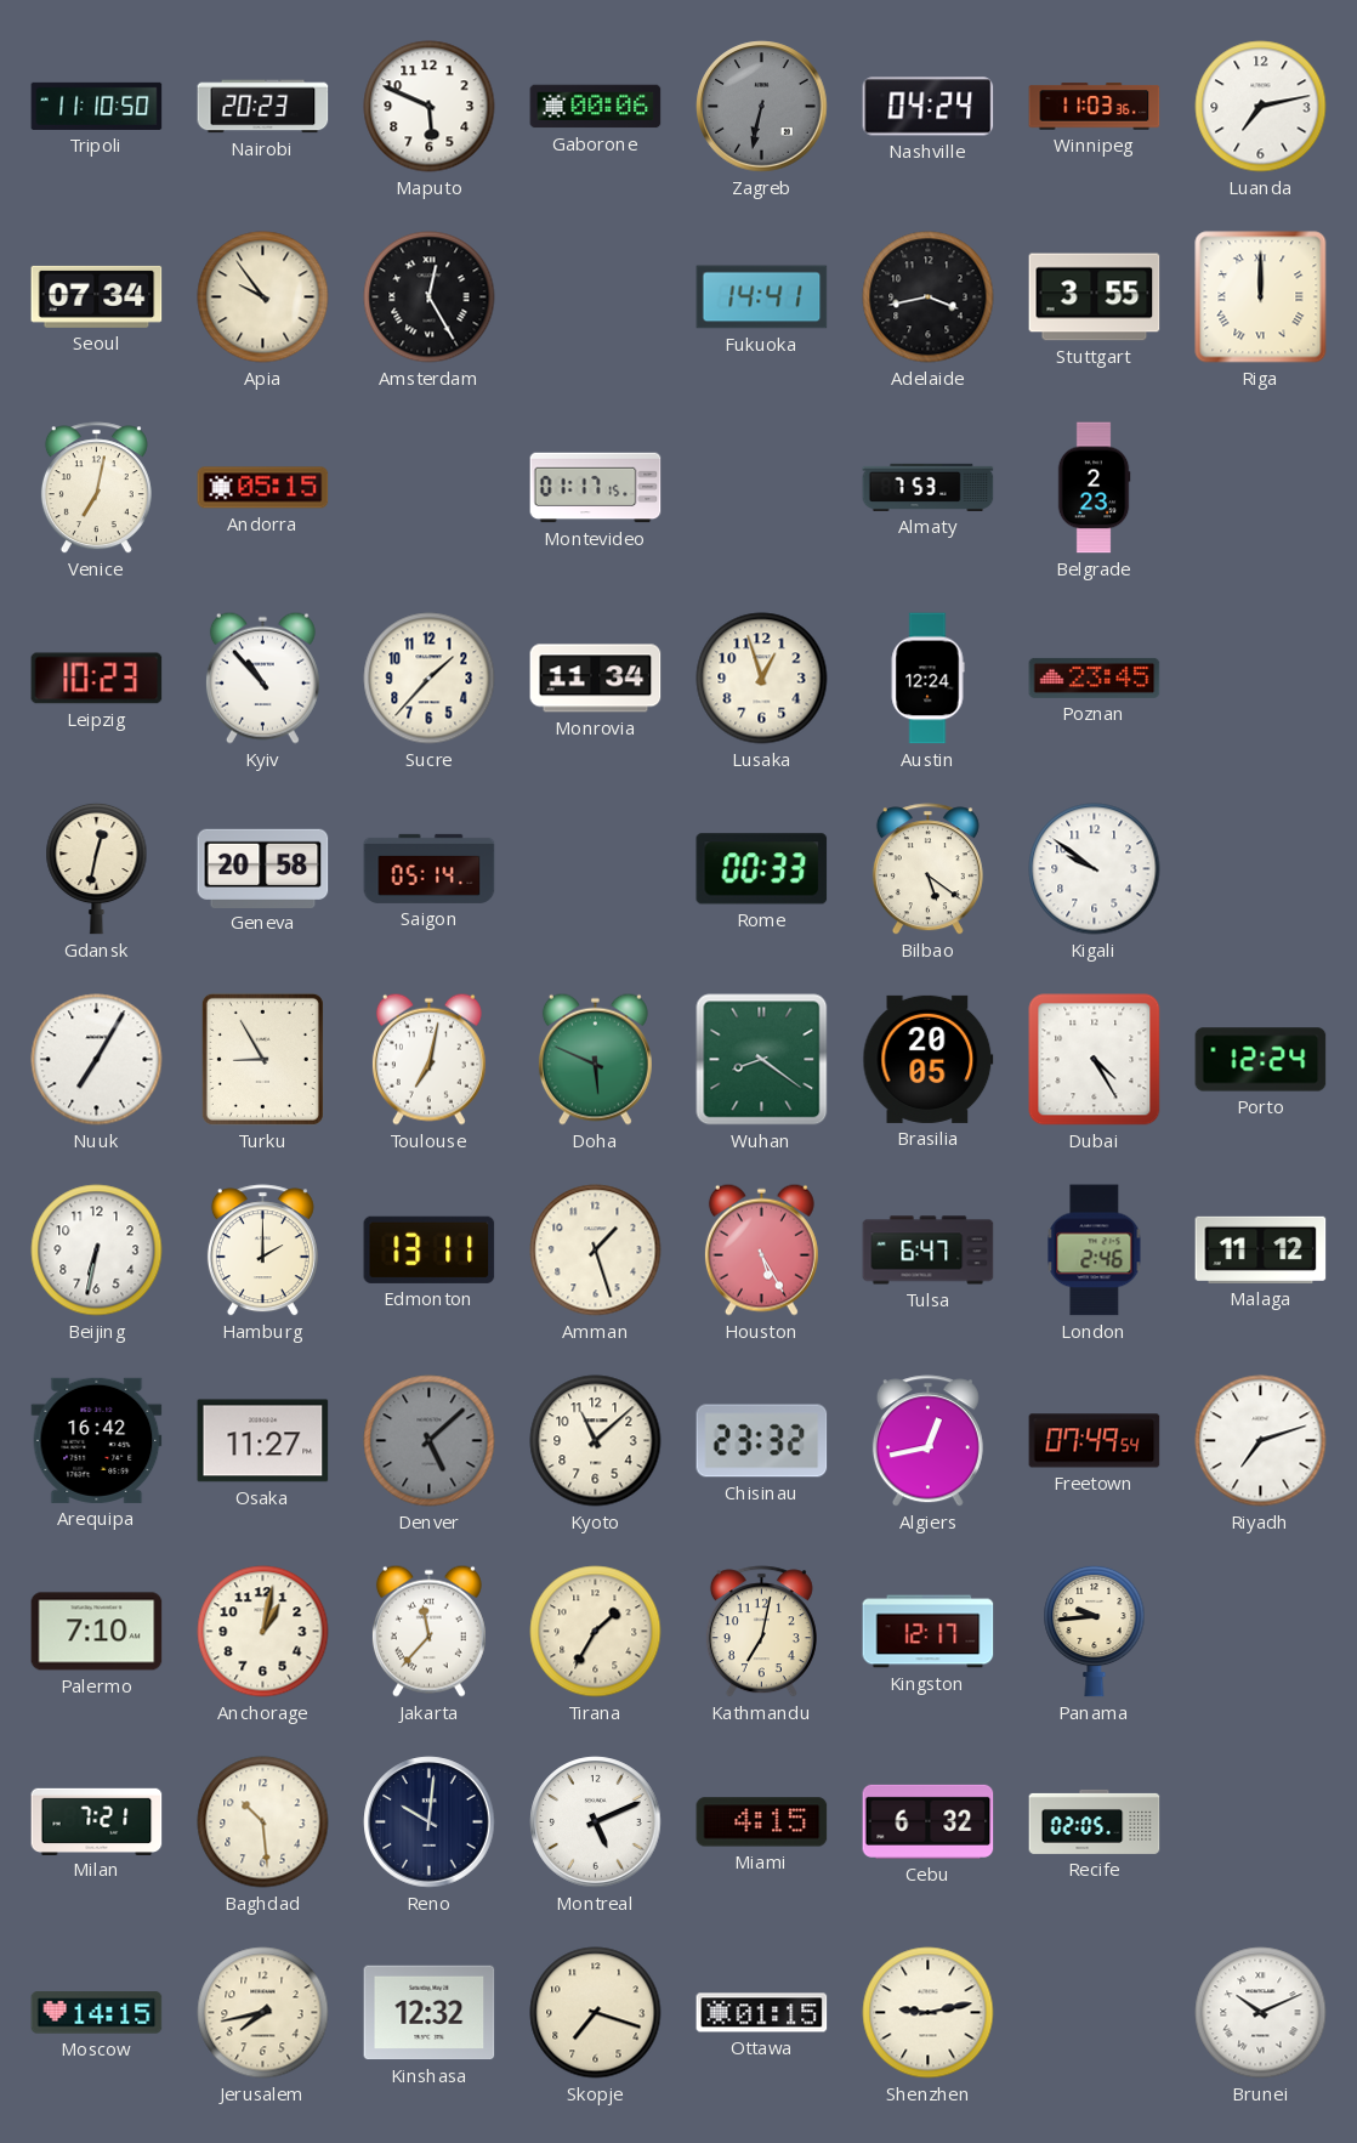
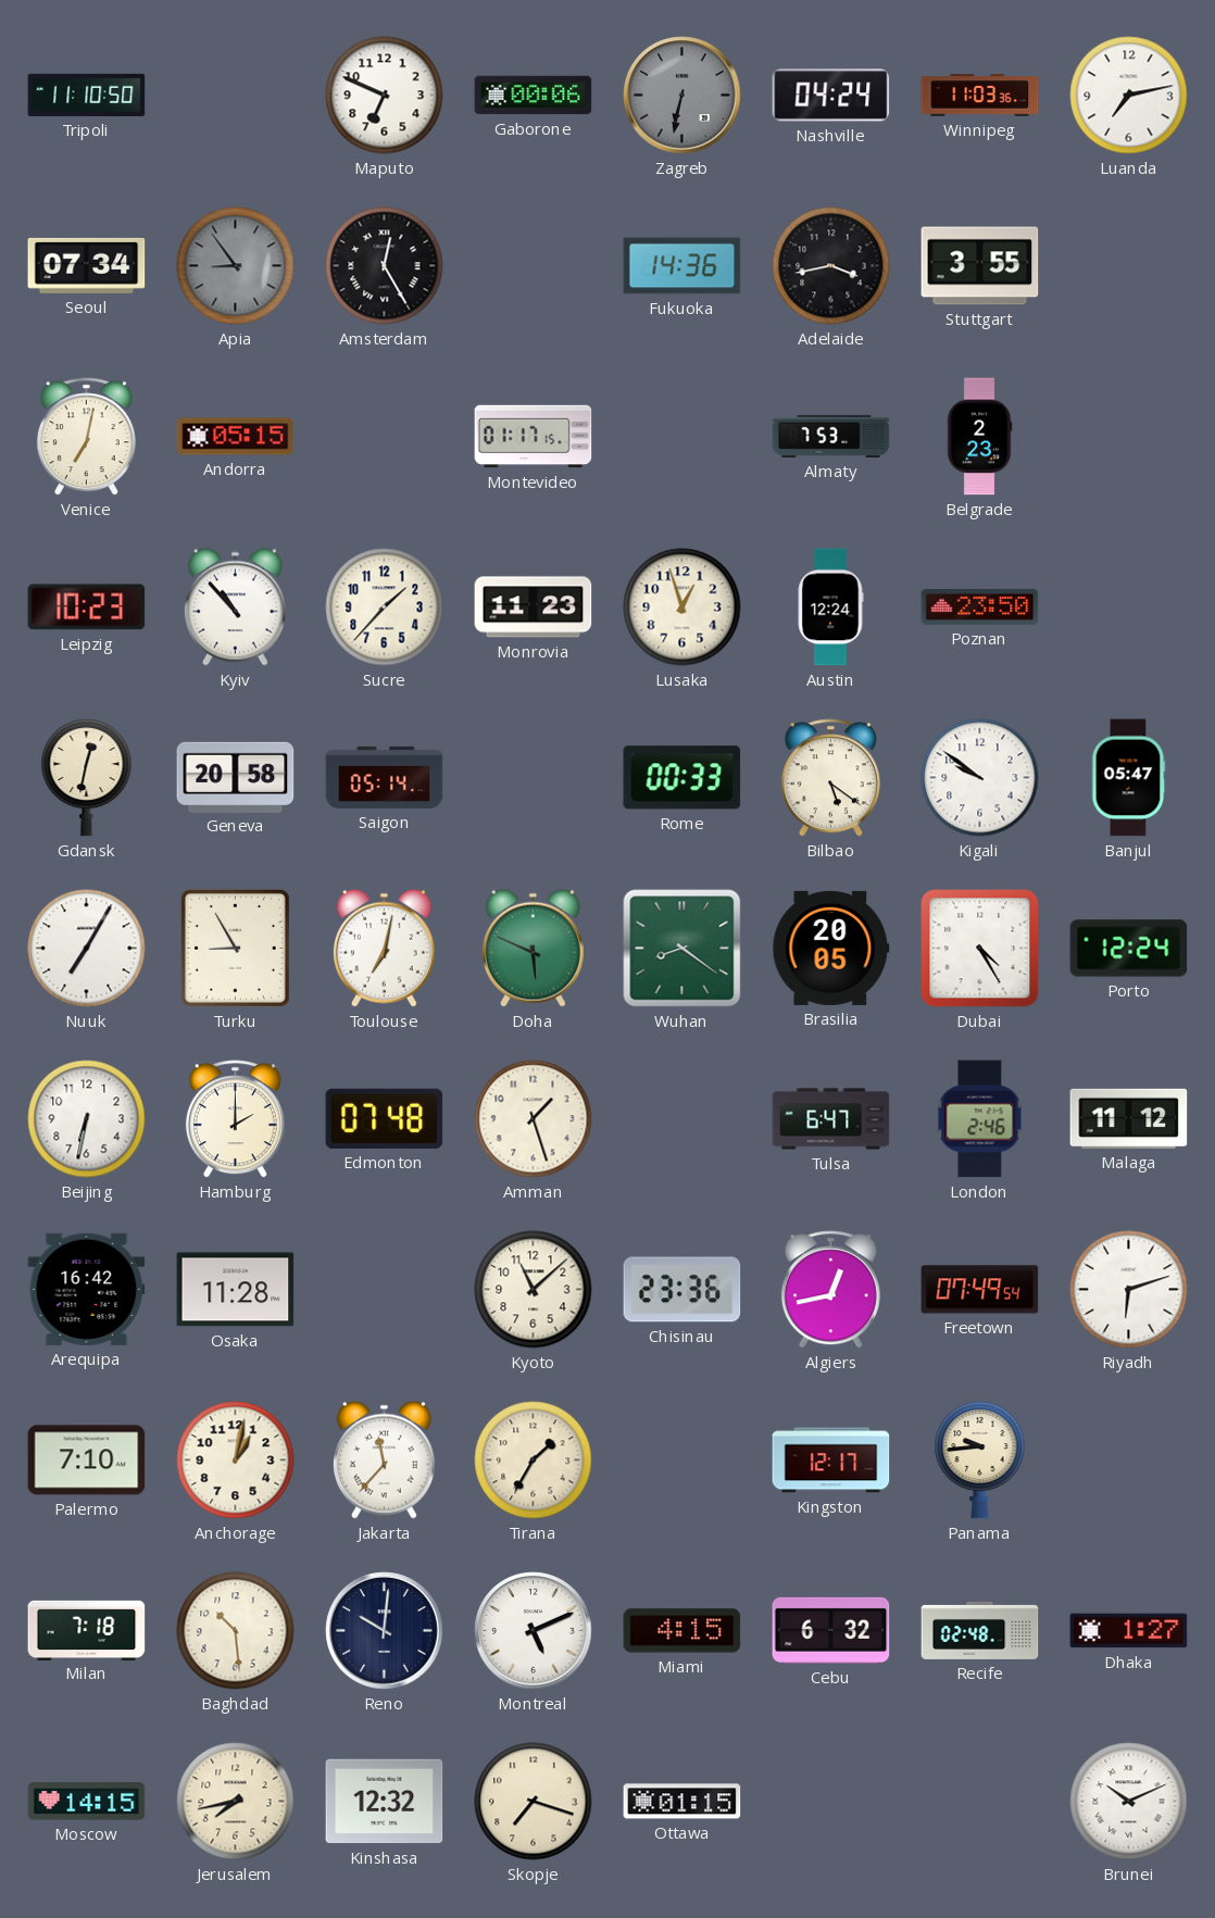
Nairobi: 20:23 -> none (263, 107)
Maputo: 5:49 -> 6:49 (385, 96)
Apia: 9:54 -> 8:54 (236, 266)
Apia dial: cream -> grey (236, 266)
Fukuoka: 14:41 -> 14:36 (682, 266)
Riga: 12:00 -> none (1261, 297)
Monrovia: 11:34 -> 11:23 (534, 607)
Poznan: 23:45 -> 23:50 (980, 606)
Banjul: none -> 05:47 (1129, 778)
Edmonton: 13:11 -> 07:48 (385, 1118)
Houston: 5:25 -> none (761, 1249)
Osaka: 11:27 -> 11:28 (236, 1290)
Denver: 5:08 -> none (430, 1441)
Chisinau: 23:32 -> 23:36 (682, 1290)
Riyadh: 7:12 -> 6:12 (1129, 1290)
Kathmandu: 7:02 -> none (761, 1632)
Milan: 7:21 -> 7:18 (87, 1630)
Recife: 02:05 -> 02:48 (980, 1630)
Dhaka: none -> 1:27 (1129, 1631)
Shenzhen: 9:13 -> none (929, 2013)
